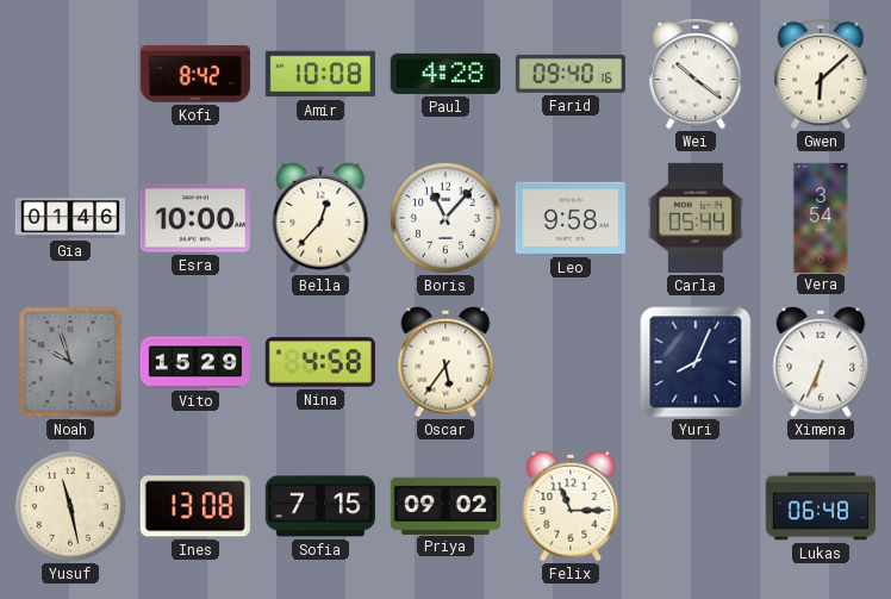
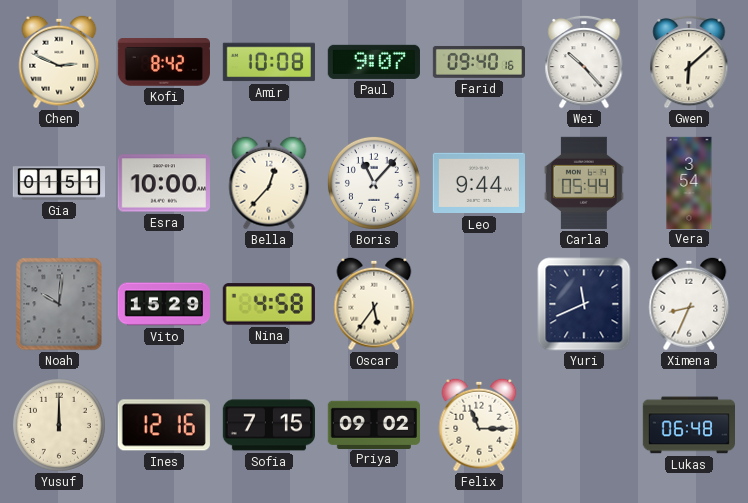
Chen: none -> 2:49 (59, 62)
Paul: 4:28 -> 9:07 (374, 62)
Wei: 10:21 -> 10:23 (584, 62)
Gia: 01:46 -> 01:51 (58, 183)
Leo: 9:58 -> 9:44 (478, 183)
Noah: 9:57 -> 10:01 (59, 304)
Yuri: 8:04 -> 11:41 (584, 304)
Ximena: 6:34 -> 8:34 (689, 304)
Yusuf: 11:28 -> 12:00 (59, 425)
Ines: 13:08 -> 12:16 (164, 425)
